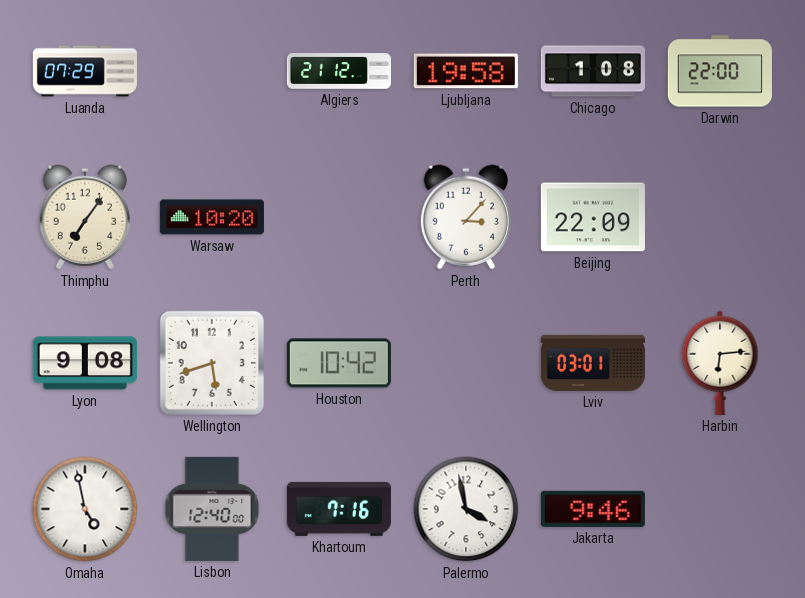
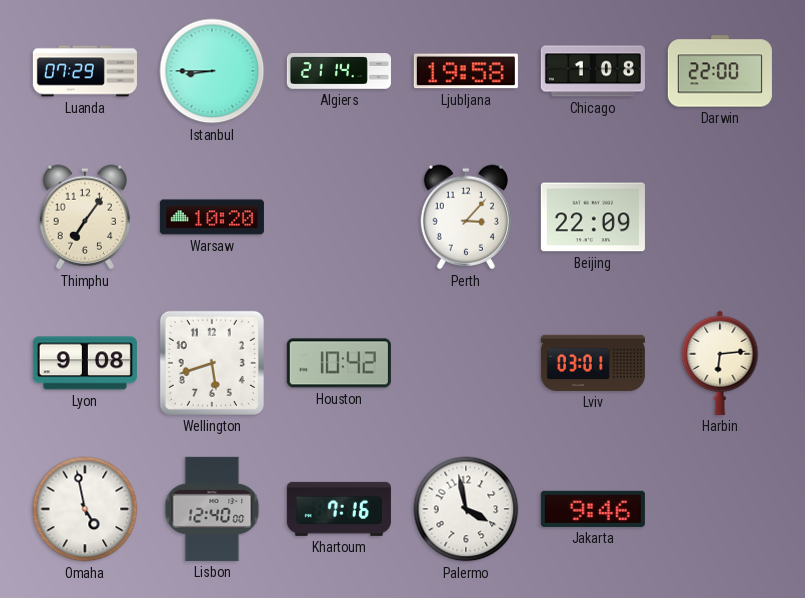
Istanbul: none -> 8:45 (212, 71)
Algiers: 21:12 -> 21:14 (339, 71)
